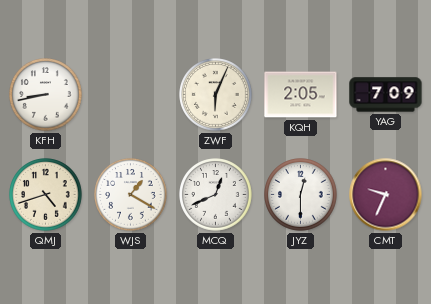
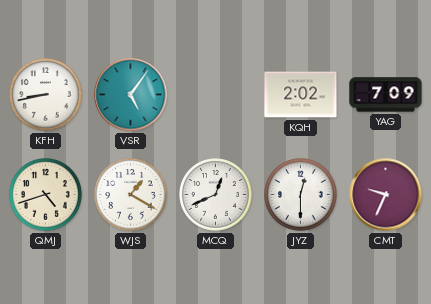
VSR: none -> 5:06 (131, 95)
ZWF: 6:04 -> none (216, 95)
KQH: 2:05 -> 2:02 (301, 95)
